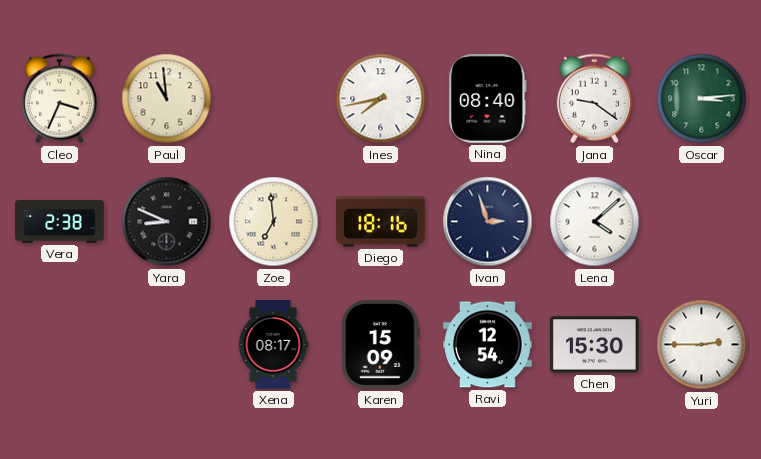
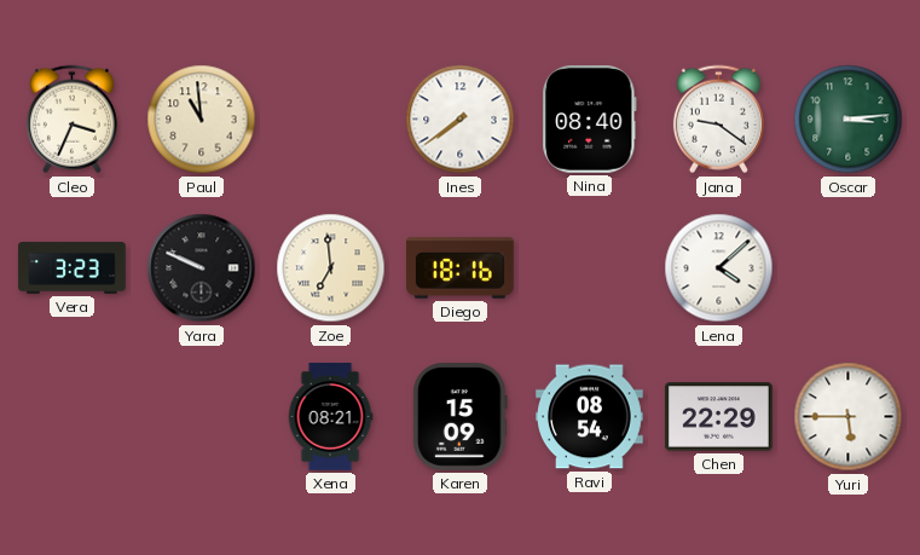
Ines: 7:43 -> 7:39 (461, 120)
Vera: 2:38 -> 3:23 (73, 268)
Yara: 8:49 -> 9:49 (202, 268)
Ivan: 2:57 -> none (488, 222)
Xena: 08:17 -> 08:21 (330, 417)
Ravi: 12:54 -> 08:54 (590, 417)
Chen: 15:30 -> 22:29 (719, 417)
Yuri: 2:45 -> 5:45 (849, 417)
